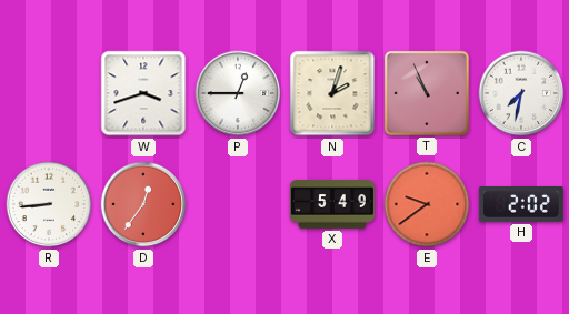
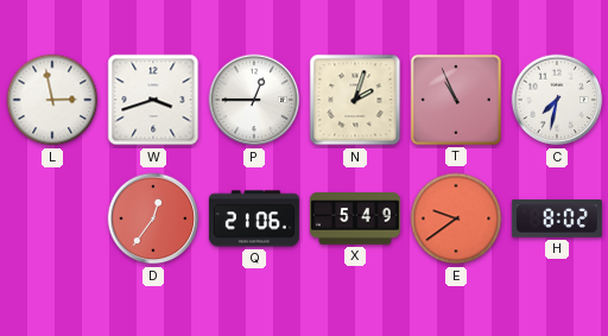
L: none -> 2:58 (52, 100)
R: 8:44 -> none (49, 204)
Q: none -> 21:06 (254, 218)
H: 2:02 -> 8:02 (557, 218)
